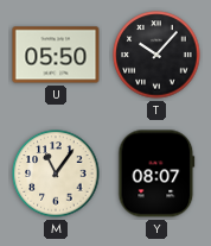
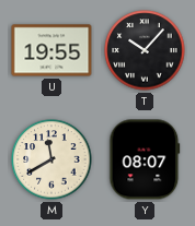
U: 05:50 -> 19:55 (51, 50)
M: 11:06 -> 11:40 (51, 159)
